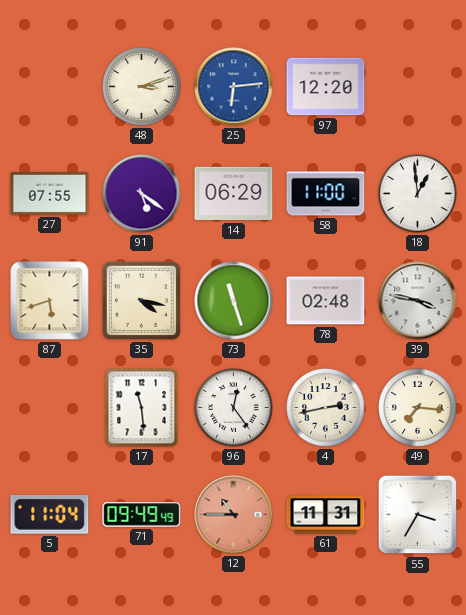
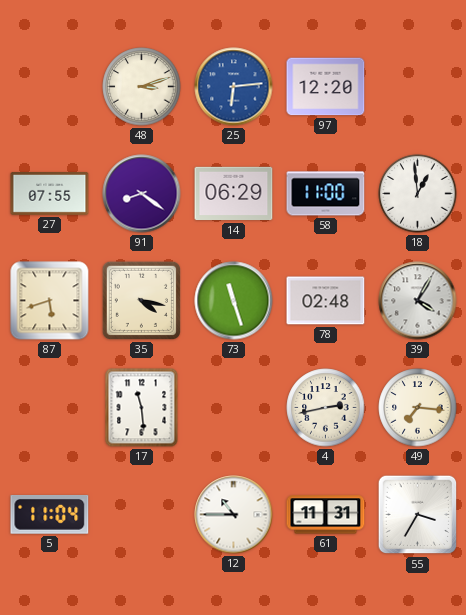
91: 5:21 -> 8:21 (142, 194)
39: 3:47 -> 4:05 (418, 301)
96: 12:24 -> none (234, 408)
71: 09:49 -> none (142, 515)
12 dial: salmon -> white (234, 515)
